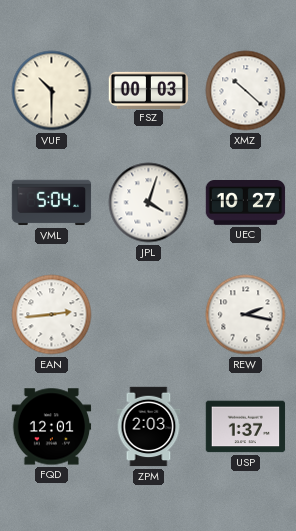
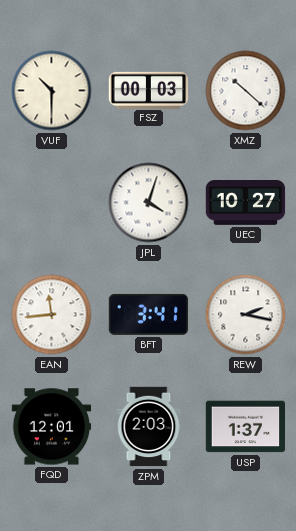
VML: 5:04 -> none (52, 203)
EAN: 2:44 -> 11:44 (52, 315)
BFT: none -> 3:41 (149, 314)
